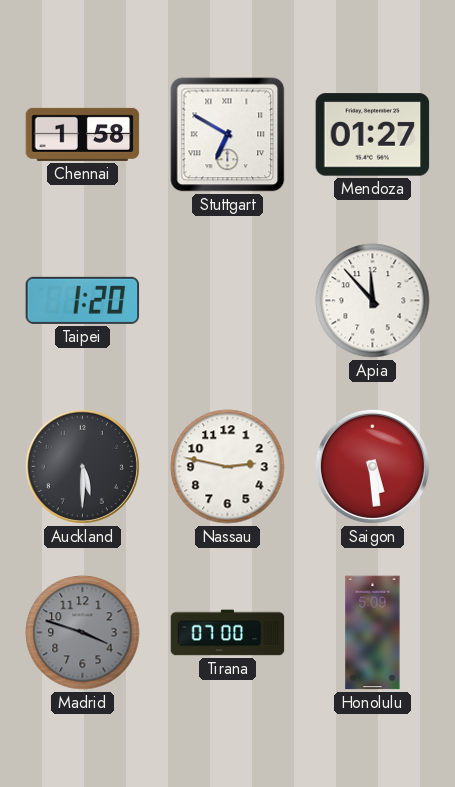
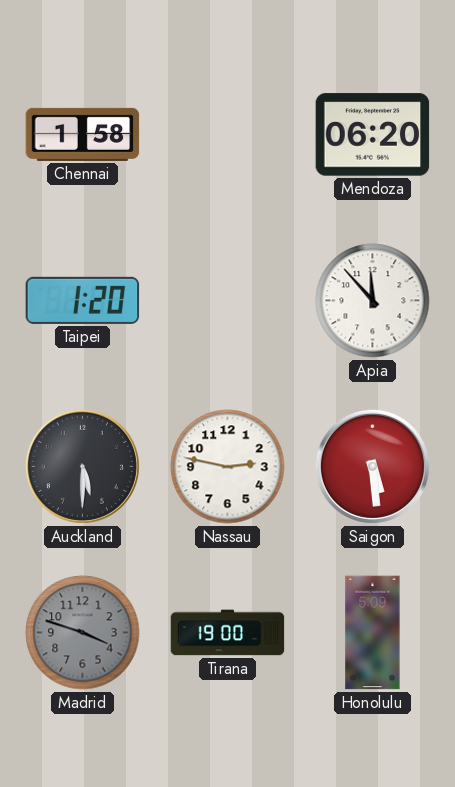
Stuttgart: 6:50 -> none (228, 135)
Mendoza: 01:27 -> 06:20 (373, 135)
Tirana: 07:00 -> 19:00 (228, 633)
